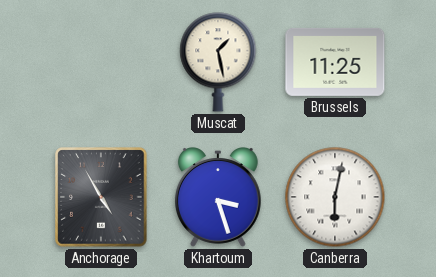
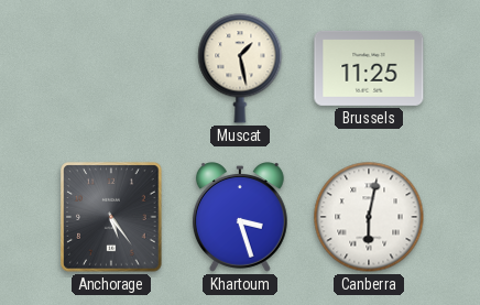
Anchorage: 4:55 -> 5:24 (111, 217)
